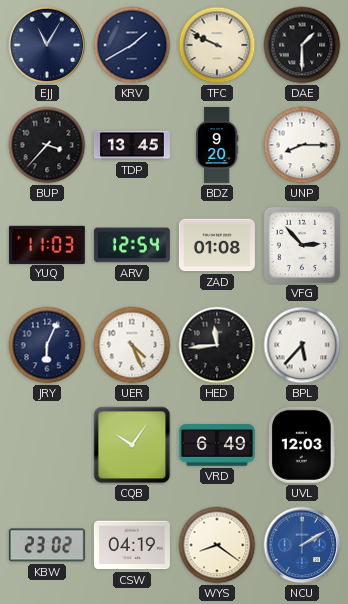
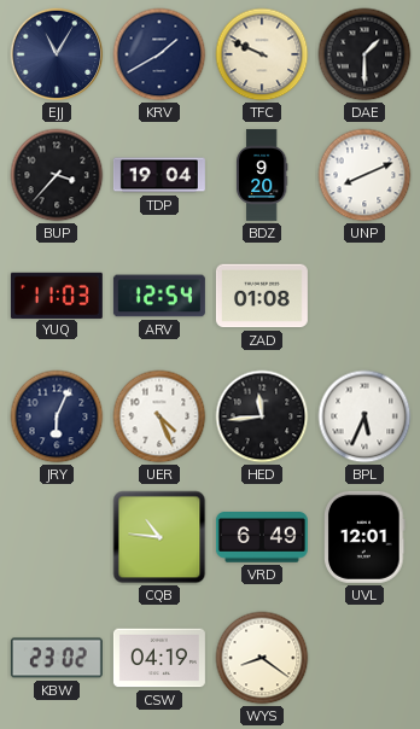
TDP: 13:45 -> 19:04 (159, 175)
UNP: 8:15 -> 8:11 (364, 175)
VFG: 2:53 -> none (302, 245)
BPL: 5:37 -> 5:34 (364, 416)
CQB: 10:06 -> 10:46 (159, 537)
UVL: 12:03 -> 12:01 (364, 537)
NCU: 2:10 -> none (302, 545)
